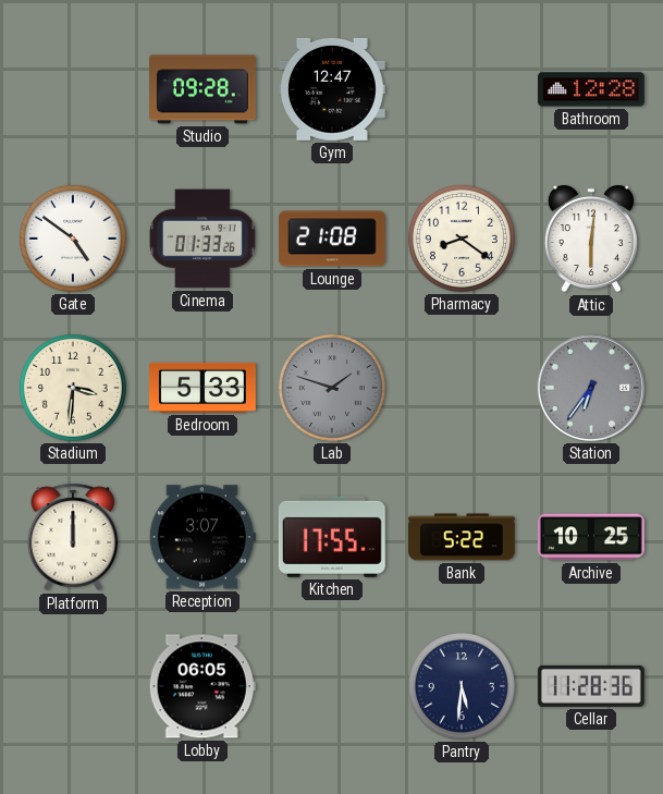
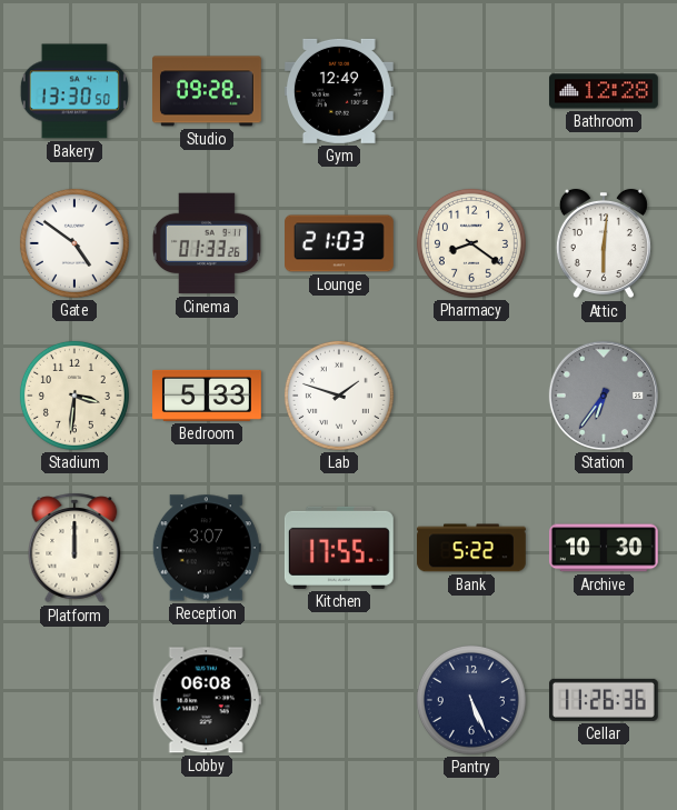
Bakery: none -> 13:30 (74, 91)
Gym: 12:47 -> 12:49 (339, 91)
Lounge: 21:08 -> 21:03 (340, 243)
Lab dial: grey -> white (339, 396)
Archive: 10:25 -> 10:30 (604, 548)
Lobby: 06:05 -> 06:08 (207, 700)
Pantry: 5:31 -> 5:26 (471, 700)
Cellar: 11:28 -> 11:26 (604, 700)
